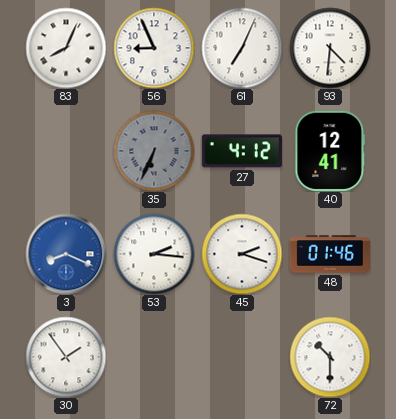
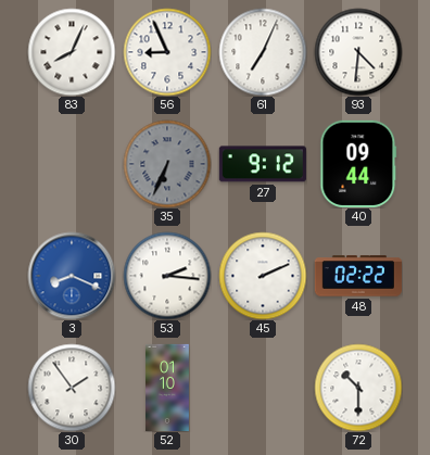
27: 4:12 -> 9:12 (263, 164)
40: 12:41 -> 09:44 (358, 164)
45: 2:18 -> 2:11 (263, 276)
48: 01:46 -> 02:22 (358, 276)
52: none -> 01:10 (168, 387)
